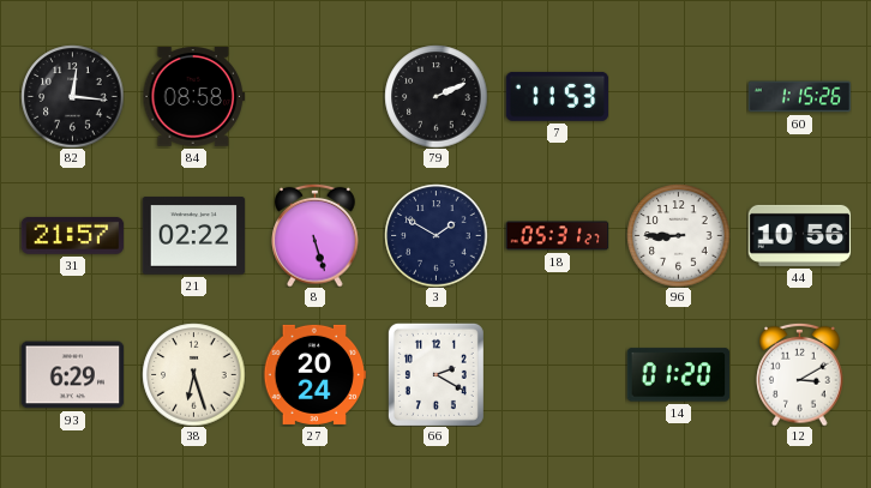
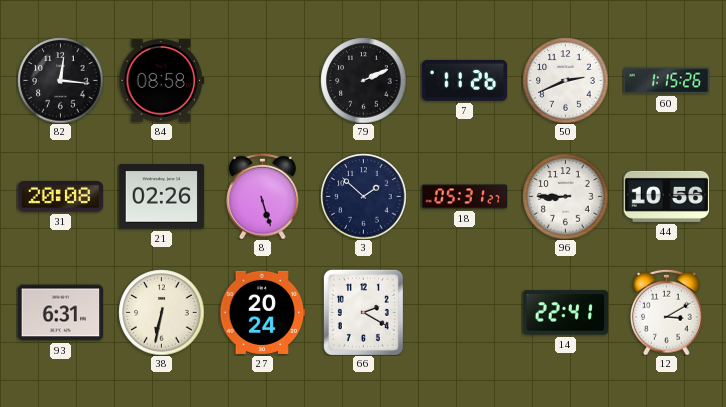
7: 11:53 -> 11:26 (464, 80)
50: none -> 2:41 (565, 80)
31: 21:57 -> 20:08 (60, 196)
21: 02:22 -> 02:26 (161, 197)
3: 1:50 -> 1:52 (363, 196)
93: 6:29 -> 6:31 (60, 313)
38: 6:27 -> 6:32 (161, 312)
14: 01:20 -> 22:41 (565, 313)
